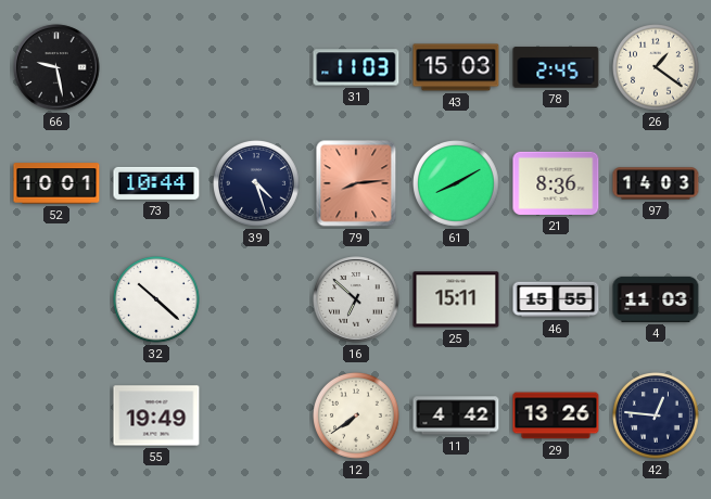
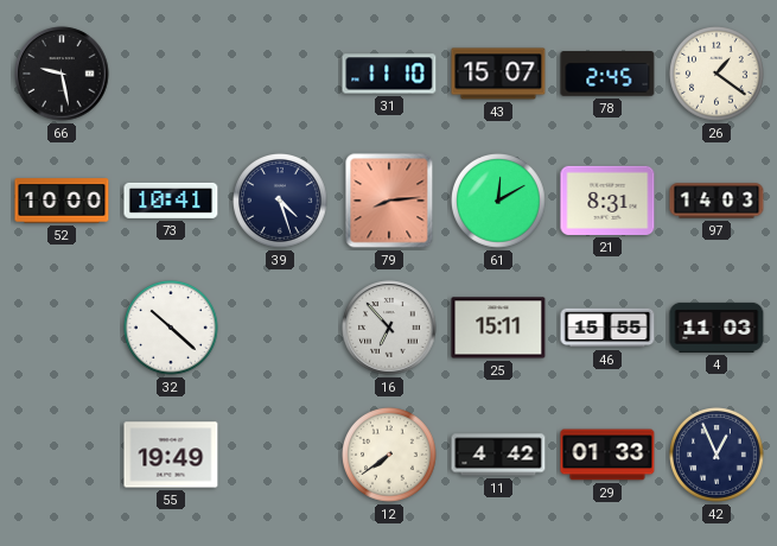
31: 11:03 -> 11:10 (389, 74)
43: 15:03 -> 15:07 (498, 74)
52: 10:01 -> 10:00 (62, 201)
73: 10:44 -> 10:41 (171, 201)
61: 8:10 -> 12:10 (499, 202)
21: 8:36 -> 8:31 (607, 201)
16: 6:52 -> 6:53 (389, 328)
29: 13:26 -> 01:33 (607, 455)
42: 12:46 -> 12:56 (718, 456)
